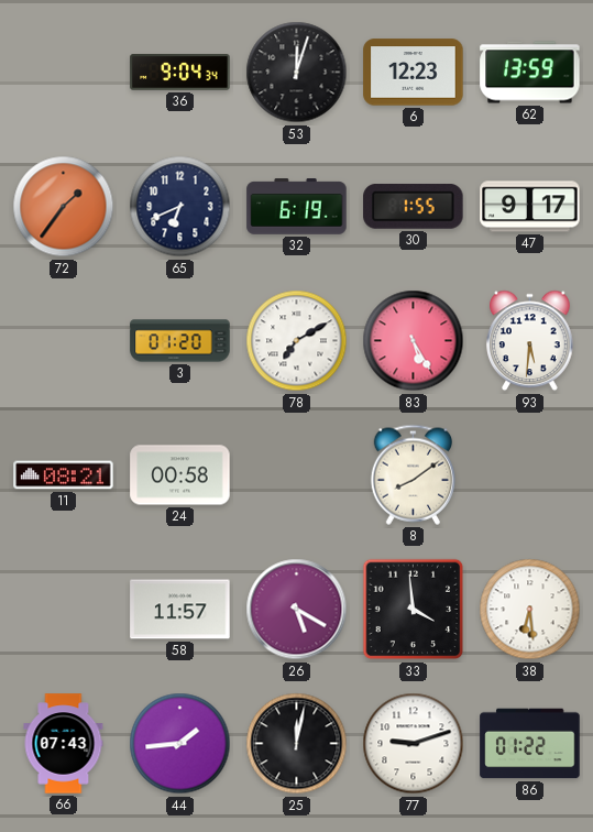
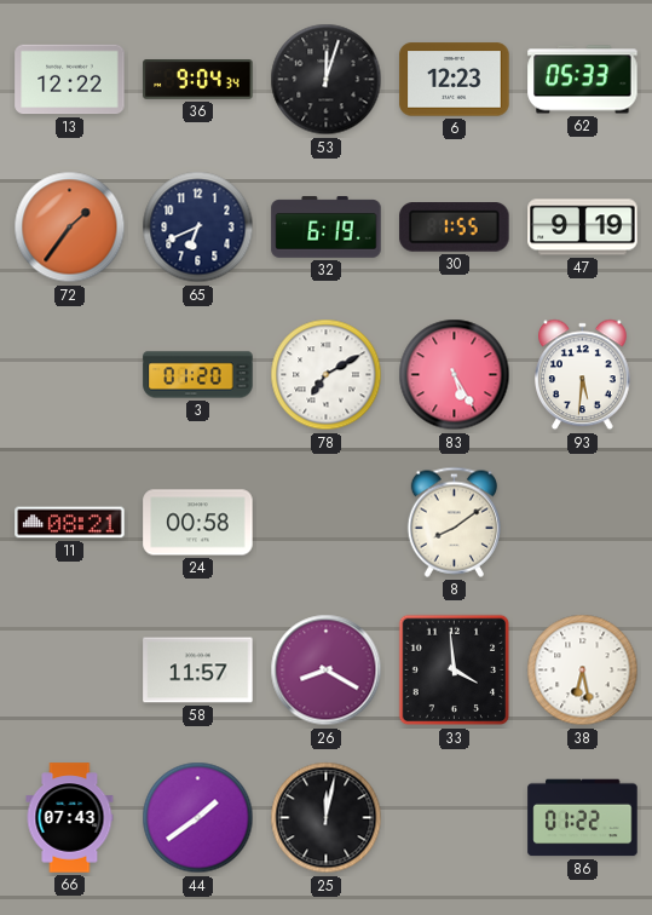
13: none -> 12:22 (70, 80)
62: 13:59 -> 05:33 (583, 80)
47: 9:17 -> 9:19 (583, 228)
26: 5:20 -> 8:20 (327, 671)
38: 6:29 -> 6:28 (583, 671)
44: 1:44 -> 1:39 (198, 818)
77: 9:12 -> none (414, 744)
